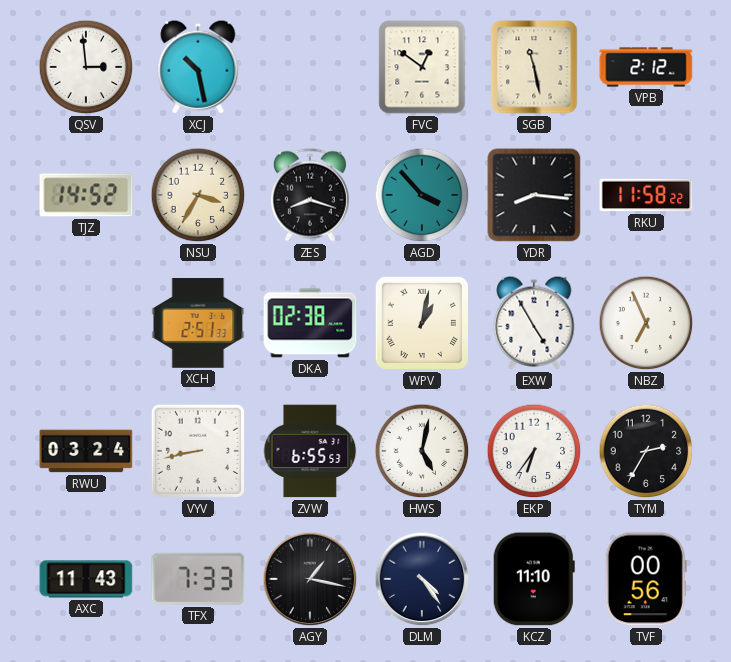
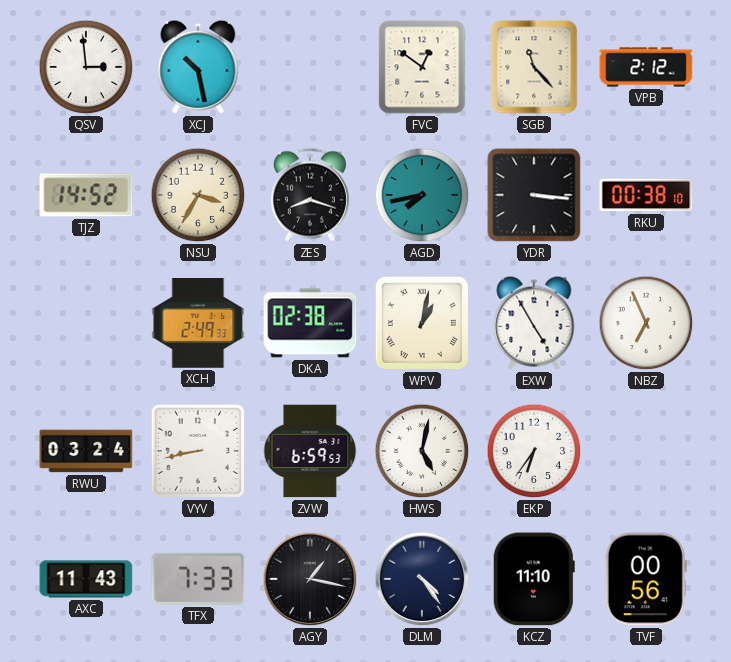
SGB: 11:28 -> 11:23 (534, 67)
AGD: 3:53 -> 7:43 (422, 195)
YDR: 8:16 -> 3:16 (534, 195)
RKU: 11:58 -> 00:38 (646, 195)
XCH: 2:51 -> 2:49 (198, 324)
ZVW: 6:55 -> 6:59 (310, 451)
TYM: 2:35 -> none (646, 451)
